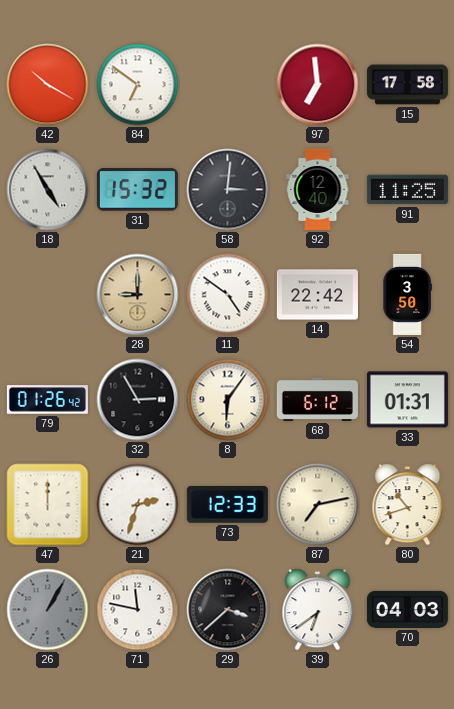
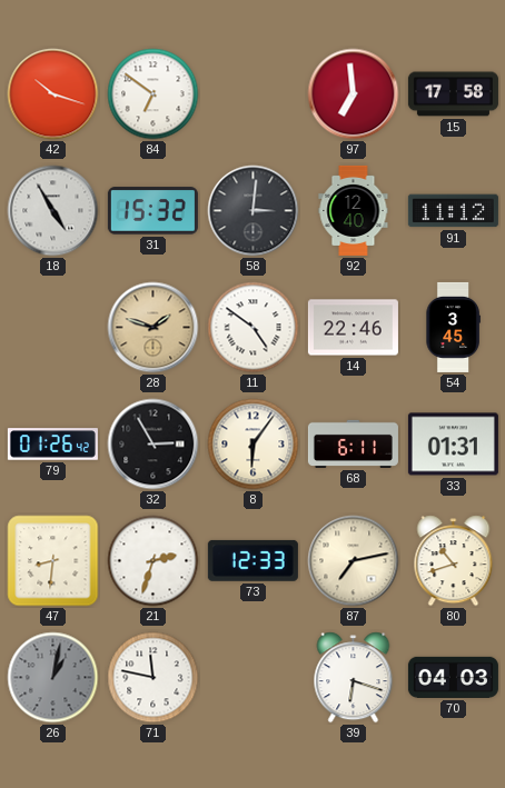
42: 10:20 -> 10:18 (53, 94)
91: 11:25 -> 11:12 (453, 211)
28: 9:00 -> 1:48 (154, 328)
14: 22:42 -> 22:46 (353, 328)
54: 3:50 -> 3:45 (453, 327)
68: 6:12 -> 6:11 (353, 443)
47: 12:00 -> 8:31 (53, 561)
26: 1:05 -> 1:02 (53, 678)
29: 3:38 -> none (228, 610)
39: 6:39 -> 6:18 (354, 678)
